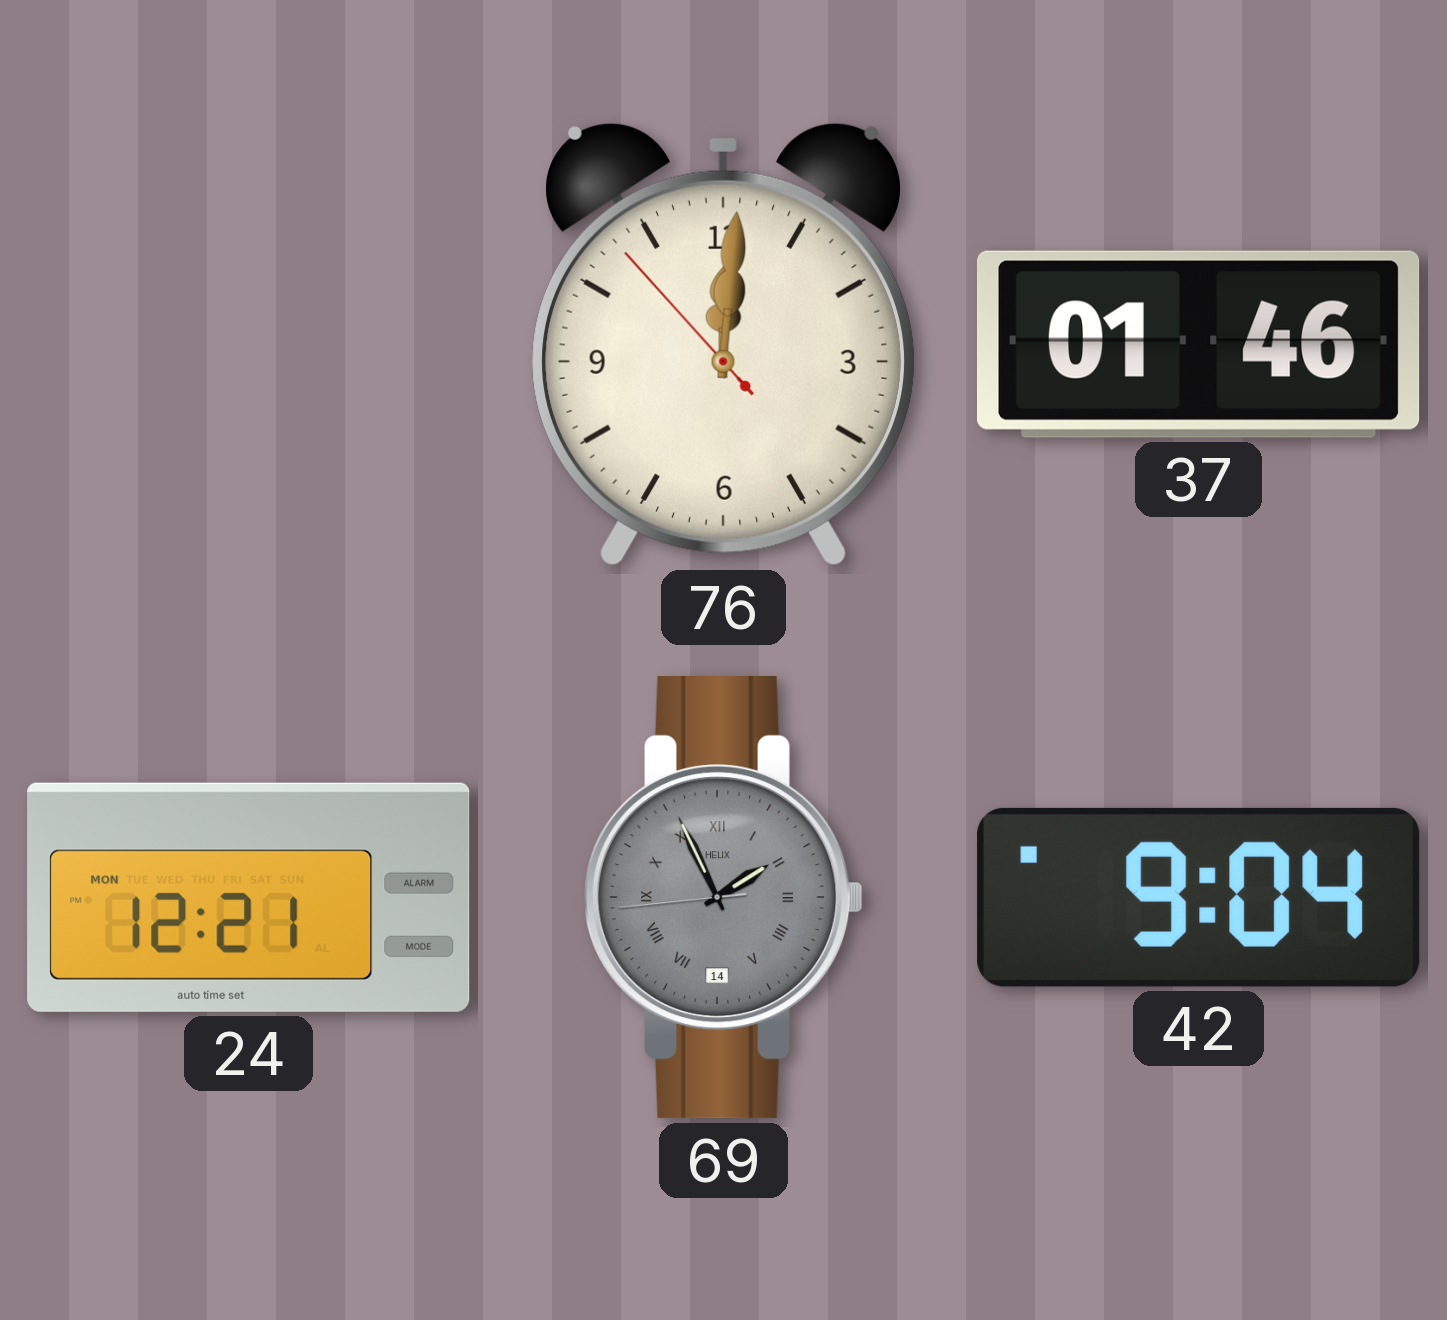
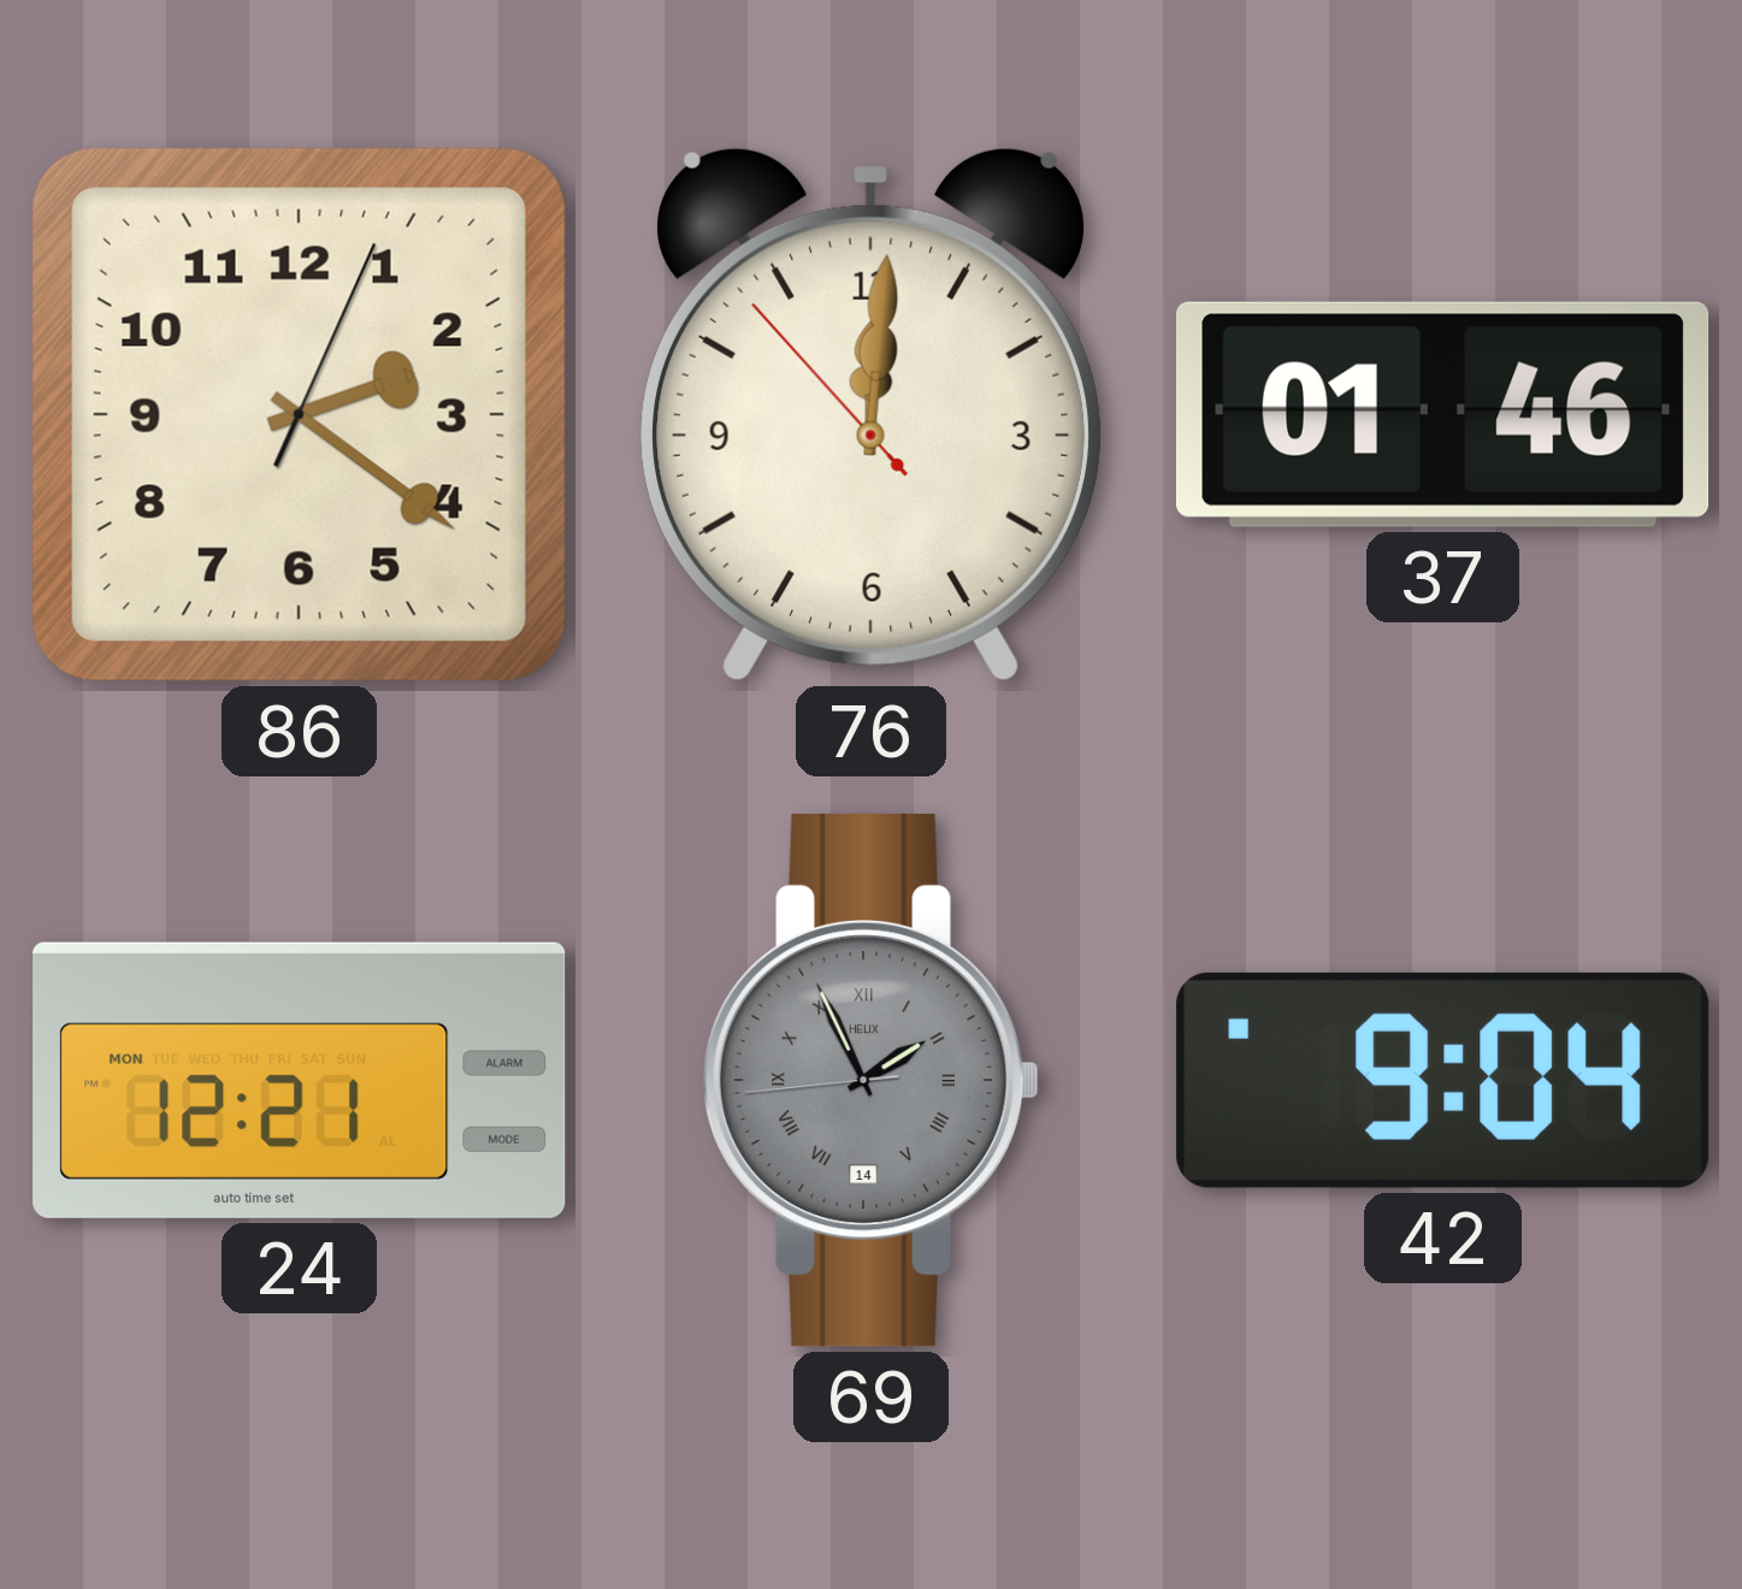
86: none -> 2:21 (299, 414)
